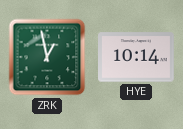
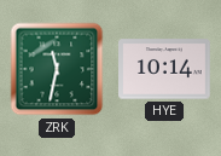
ZRK: 12:58 -> 11:32 (57, 69)
